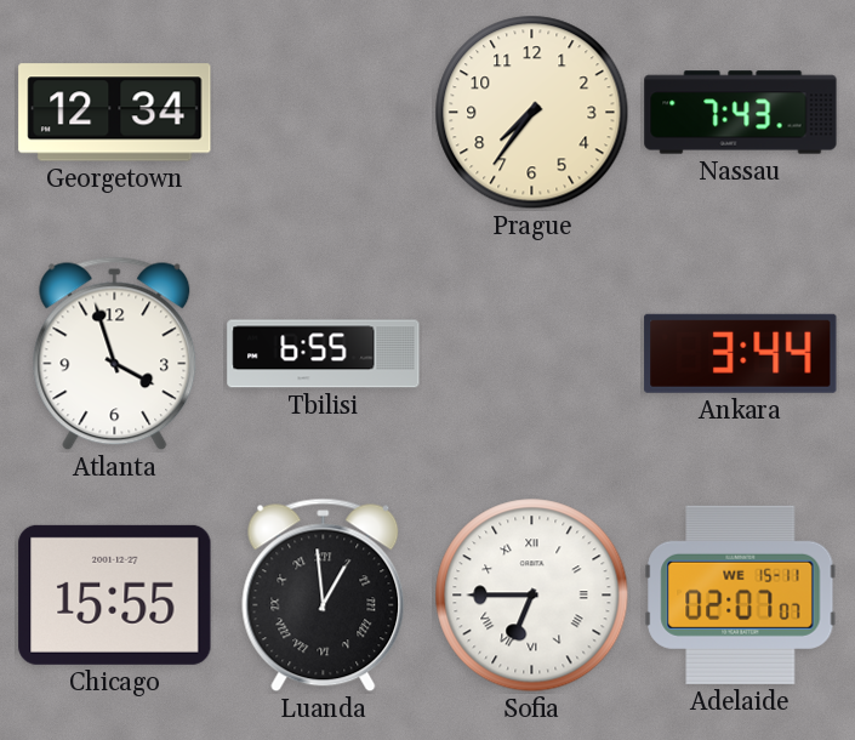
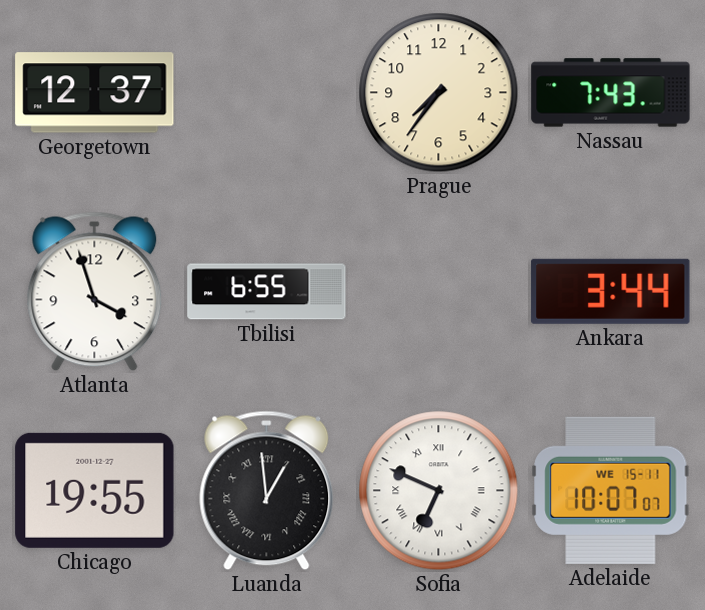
Georgetown: 12:34 -> 12:37 (95, 93)
Chicago: 15:55 -> 19:55 (95, 490)
Sofia: 6:45 -> 6:49 (439, 491)
Adelaide: 02:07 -> 10:07 (611, 490)
